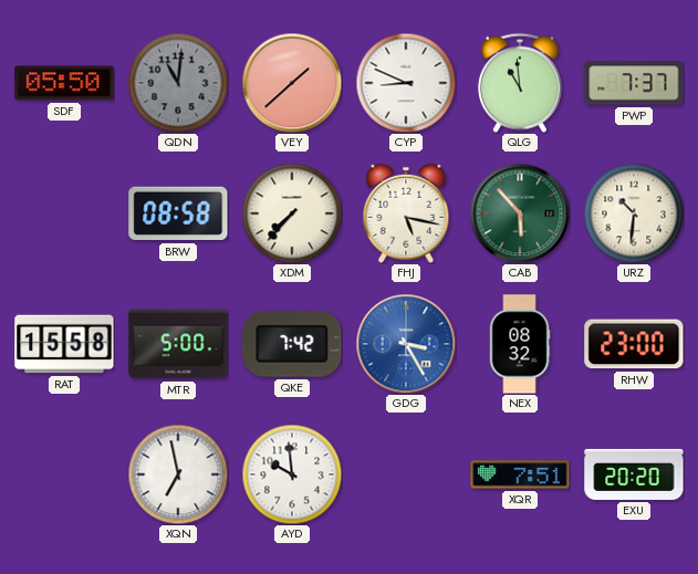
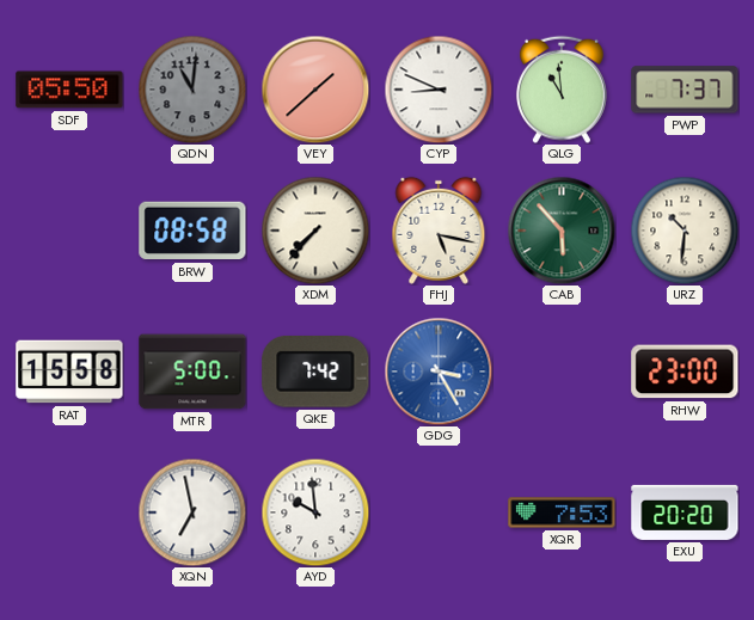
NEX: 08:32 -> none (520, 344)
XQR: 7:51 -> 7:53 (562, 512)
